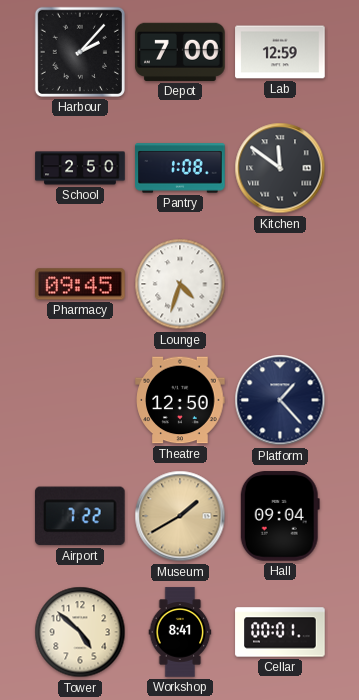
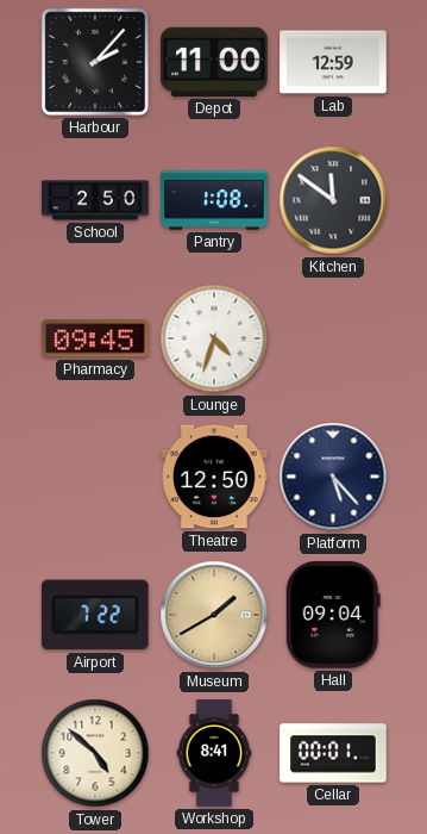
Depot: 7:00 -> 11:00 (214, 62)
Platform: 1:23 -> 5:23 (333, 477)
